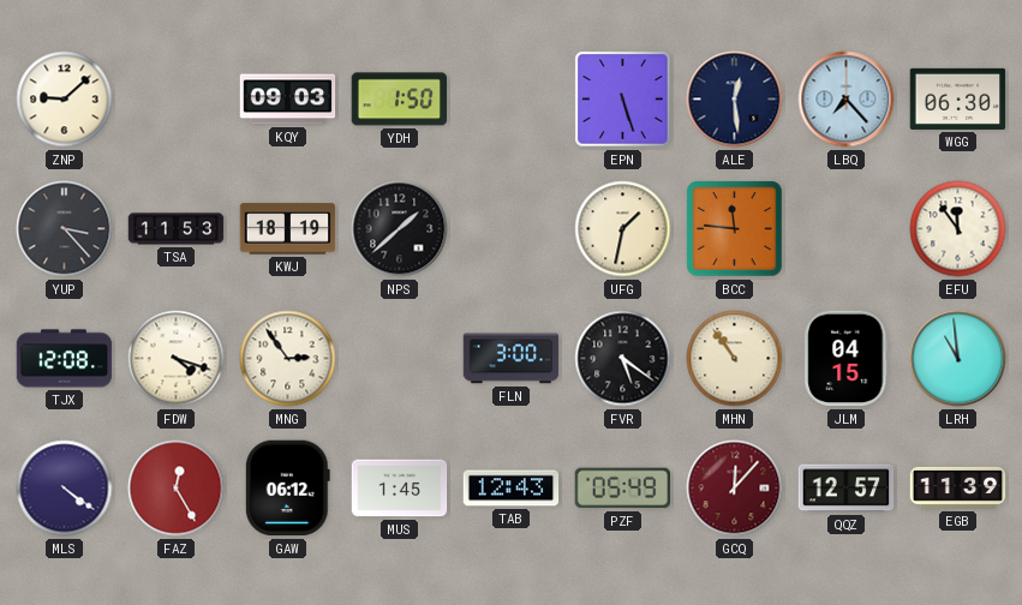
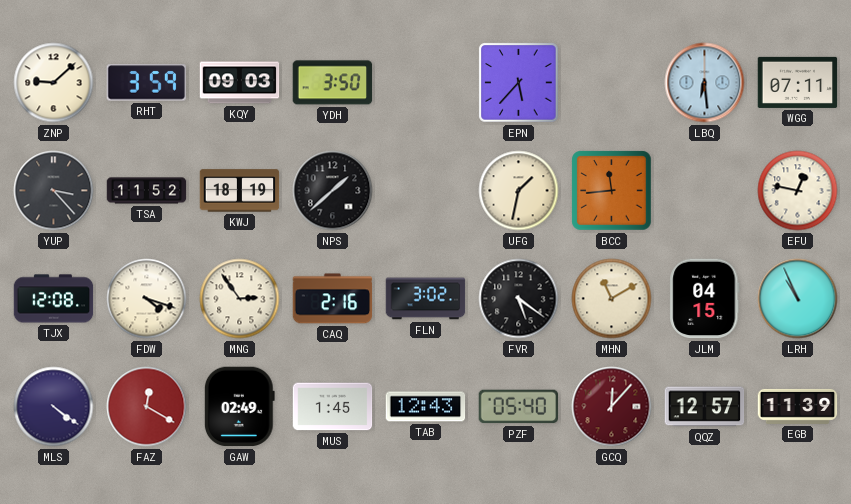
RHT: none -> 3:59 (146, 83)
YDH: 1:50 -> 3:50 (333, 83)
EPN: 5:27 -> 5:37 (519, 83)
ALE: 12:29 -> none (735, 100)
LBQ: 7:23 -> 6:29 (705, 83)
WGG: 06:30 -> 07:11 (798, 82)
TSA: 11:53 -> 11:52 (147, 191)
BCC: 11:46 -> 11:44 (612, 191)
EFU: 11:54 -> 12:47 (798, 191)
CAQ: none -> 2:16 (333, 299)
FLN: 3:00 -> 3:02 (426, 299)
MHN: 10:54 -> 11:10 (612, 299)
LRH: 10:59 -> 10:56 (798, 299)
FAZ: 12:25 -> 12:20 (147, 407)
GAW: 06:12 -> 02:49 (239, 407)
PZF: 05:49 -> 05:40 (519, 407)
